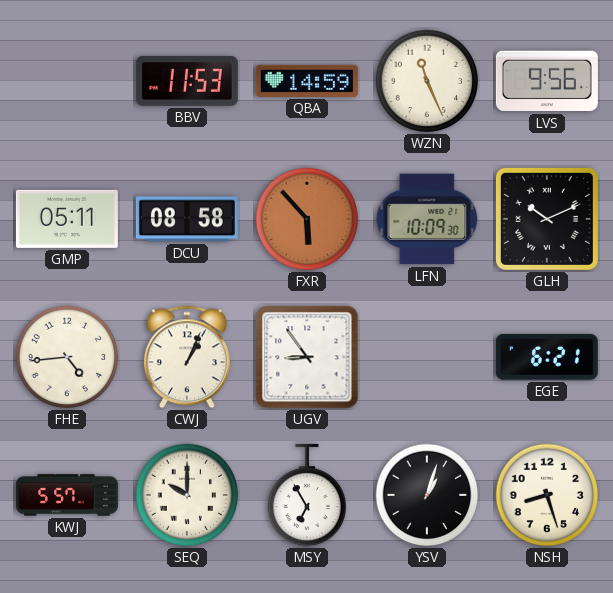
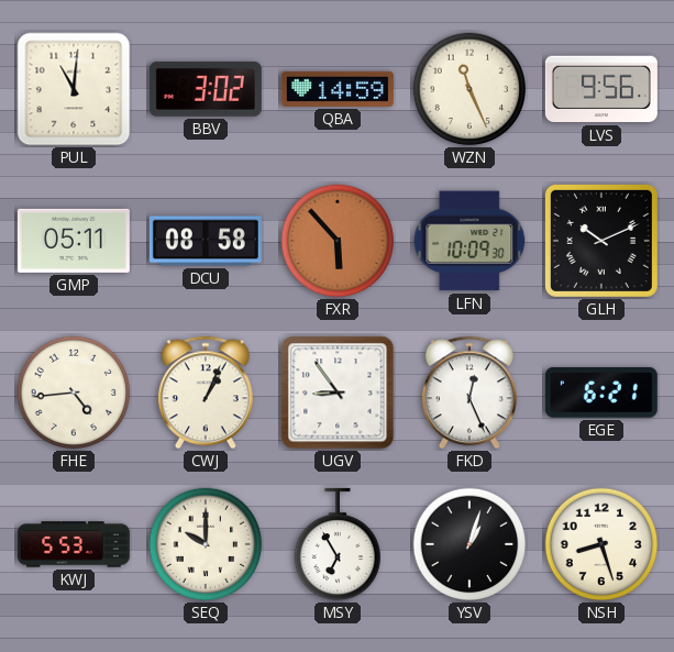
PUL: none -> 11:01 (74, 89)
BBV: 11:53 -> 3:02 (206, 89)
FKD: none -> 12:26 (469, 393)
KWJ: 5:57 -> 5:53 (74, 544)
